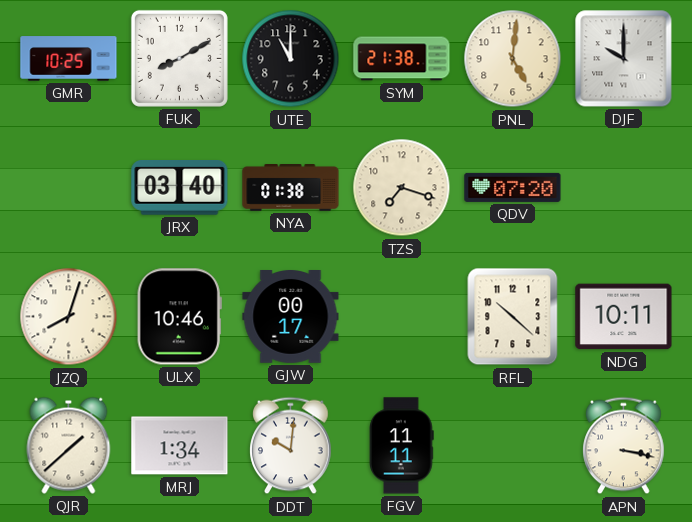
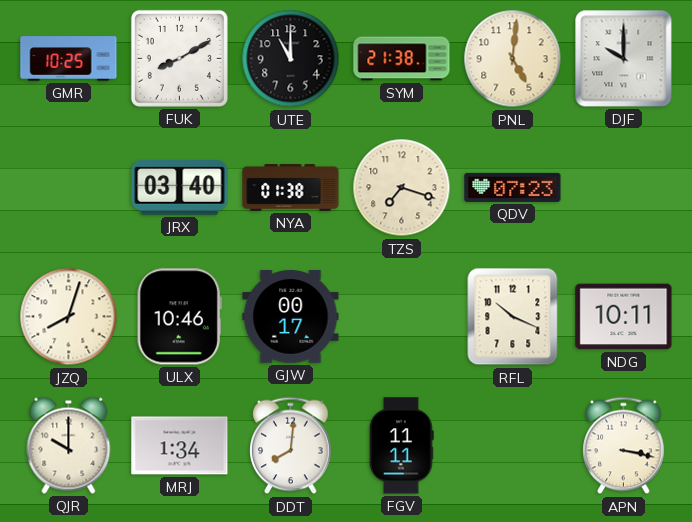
QDV: 07:20 -> 07:23 (513, 187)
RFL: 10:22 -> 10:19 (513, 317)
QJR: 1:38 -> 10:00 (69, 445)
DDT: 10:01 -> 8:01 (291, 446)
